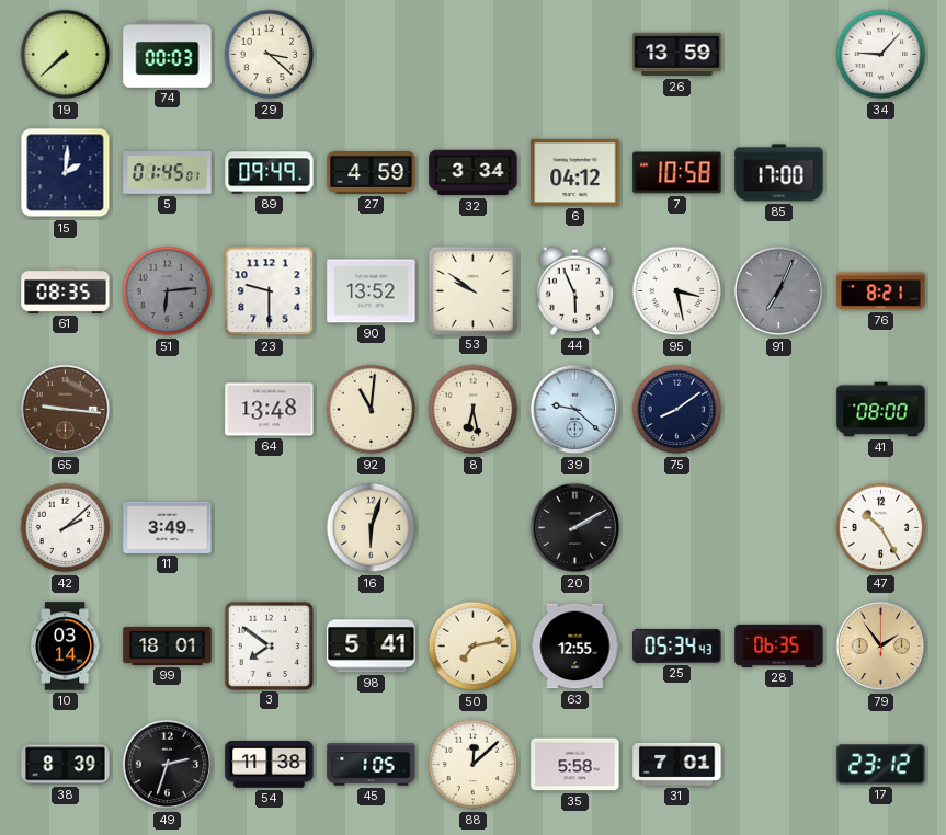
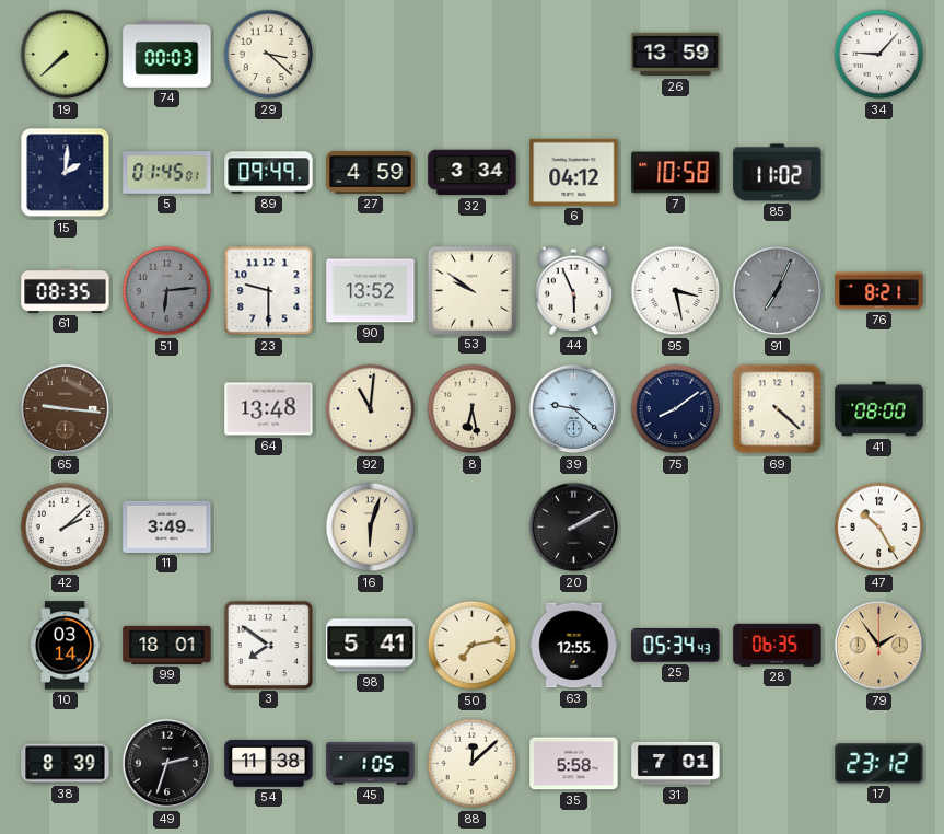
85: 17:00 -> 11:02 (778, 173)
69: none -> 4:22 (778, 409)
